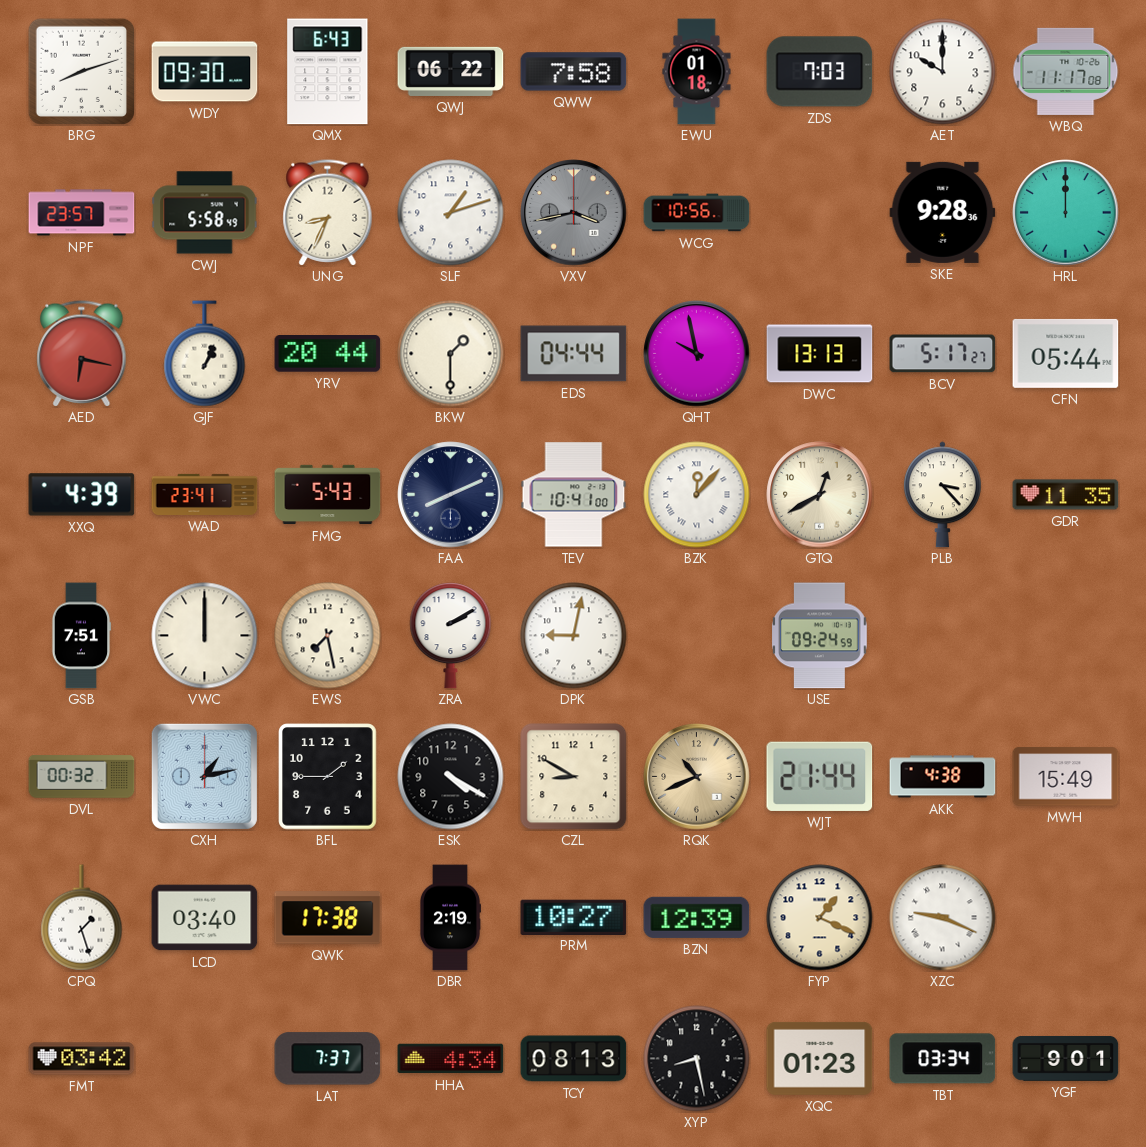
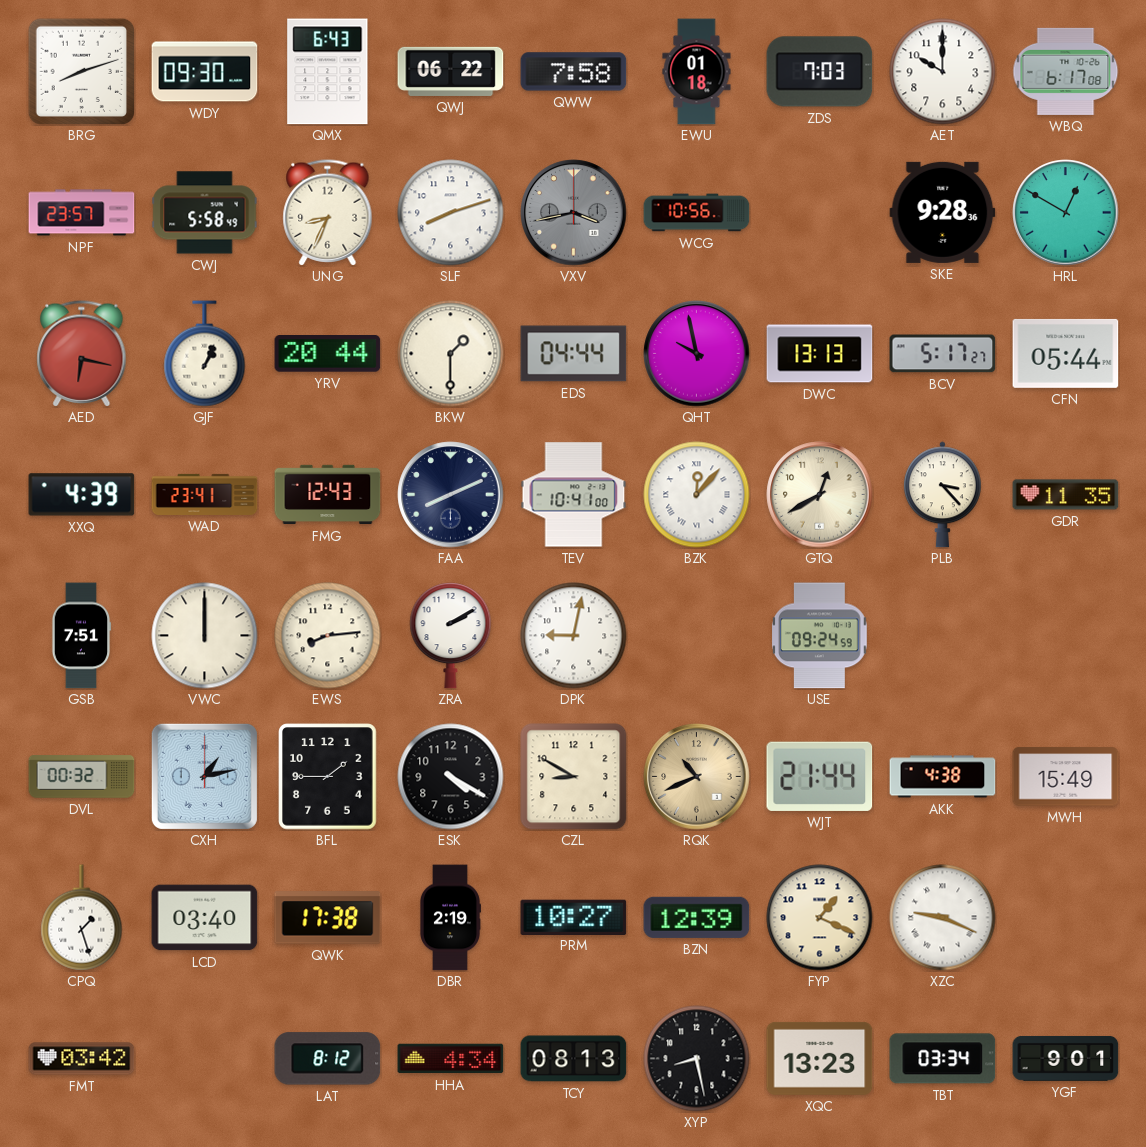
WBQ: 11:17 -> 6:17 (1066, 71)
SLF: 1:12 -> 8:12 (451, 213)
HRL: 12:00 -> 12:50 (1066, 213)
FMG: 5:43 -> 12:43 (328, 495)
EWS: 7:28 -> 8:14 (328, 636)
LAT: 7:37 -> 8:12 (328, 1059)
XQC: 01:23 -> 13:23 (820, 1058)
